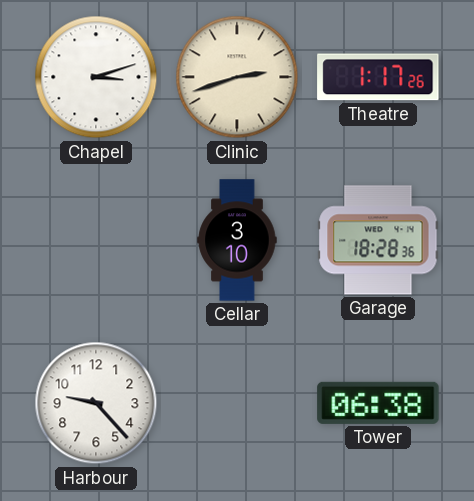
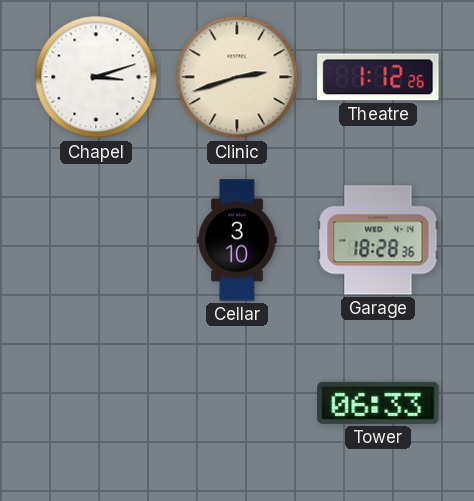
Theatre: 1:17 -> 1:12 (378, 77)
Harbour: 9:23 -> none (96, 403)
Tower: 06:38 -> 06:33 (378, 403)
